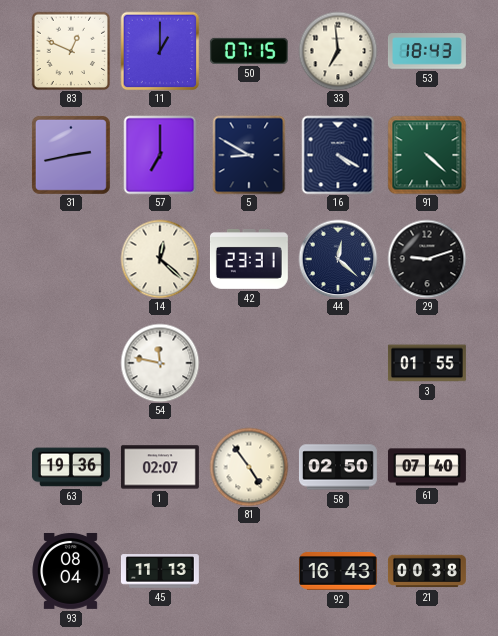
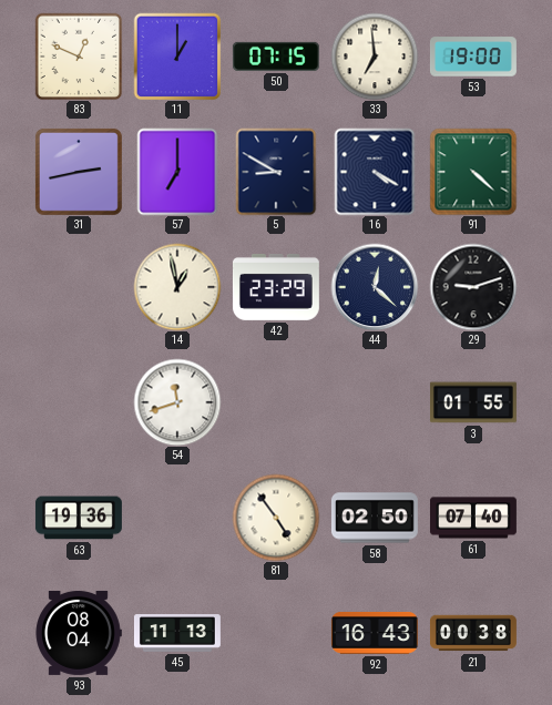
53: 18:43 -> 19:00 (473, 57)
14: 12:22 -> 12:58 (177, 287)
42: 23:31 -> 23:29 (276, 287)
54: 11:47 -> 11:42 (177, 402)
1: 02:07 -> none (160, 467)
